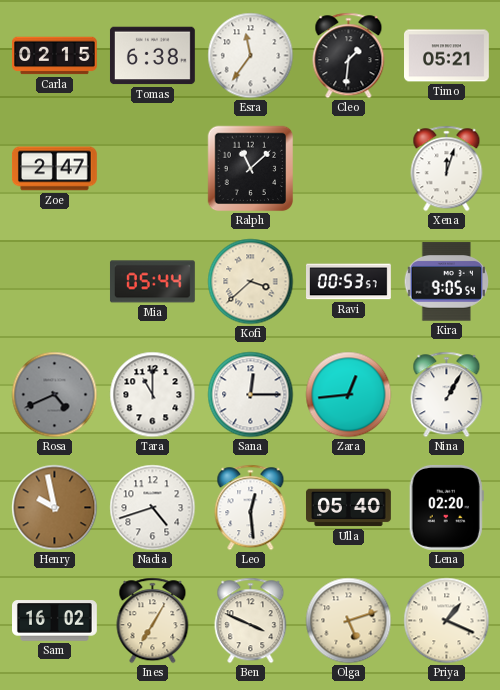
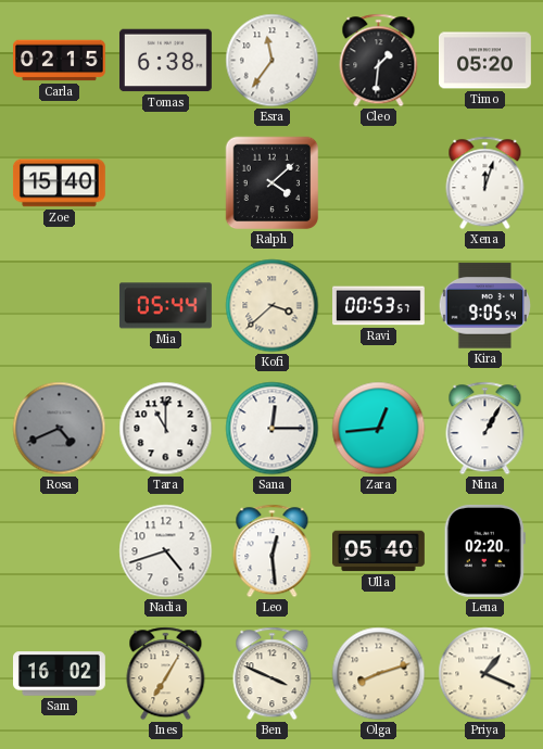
Timo: 05:21 -> 05:20 (485, 61)
Zoe: 2:47 -> 15:40 (59, 183)
Ralph: 11:08 -> 4:08 (273, 183)
Henry: 9:58 -> none (55, 508)
Olga: 5:12 -> 8:12 (379, 674)
